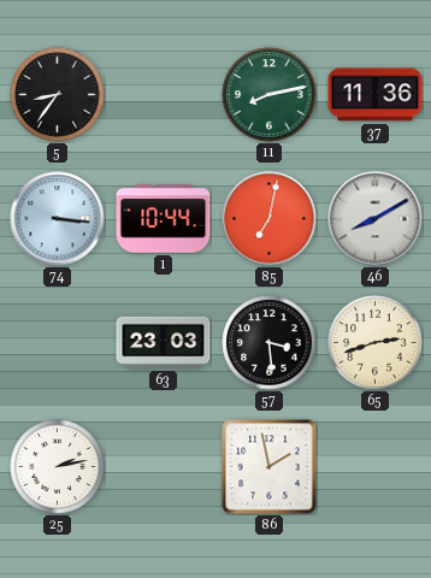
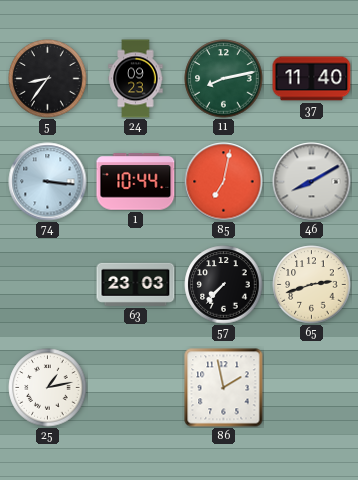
24: none -> 09:23 (136, 79)
37: 11:36 -> 11:40 (312, 79)
57: 3:29 -> 7:37 (224, 285)
25: 2:13 -> 1:13 (48, 388)
